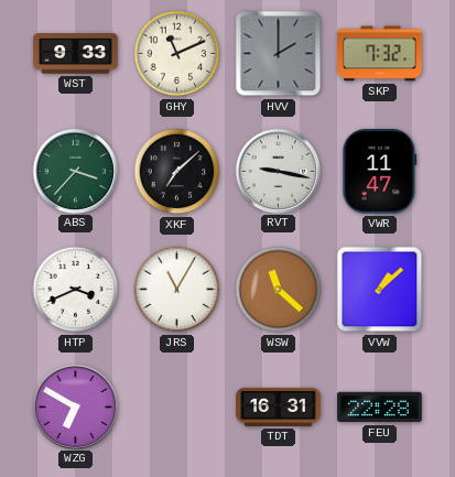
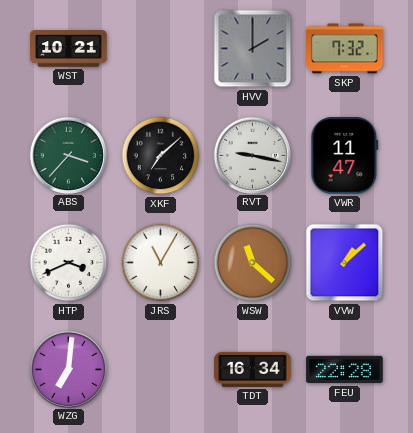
WST: 9:33 -> 10:21 (69, 49)
GHY: 11:11 -> none (177, 54)
WZG: 6:50 -> 7:01 (68, 369)
TDT: 16:31 -> 16:34 (253, 369)
